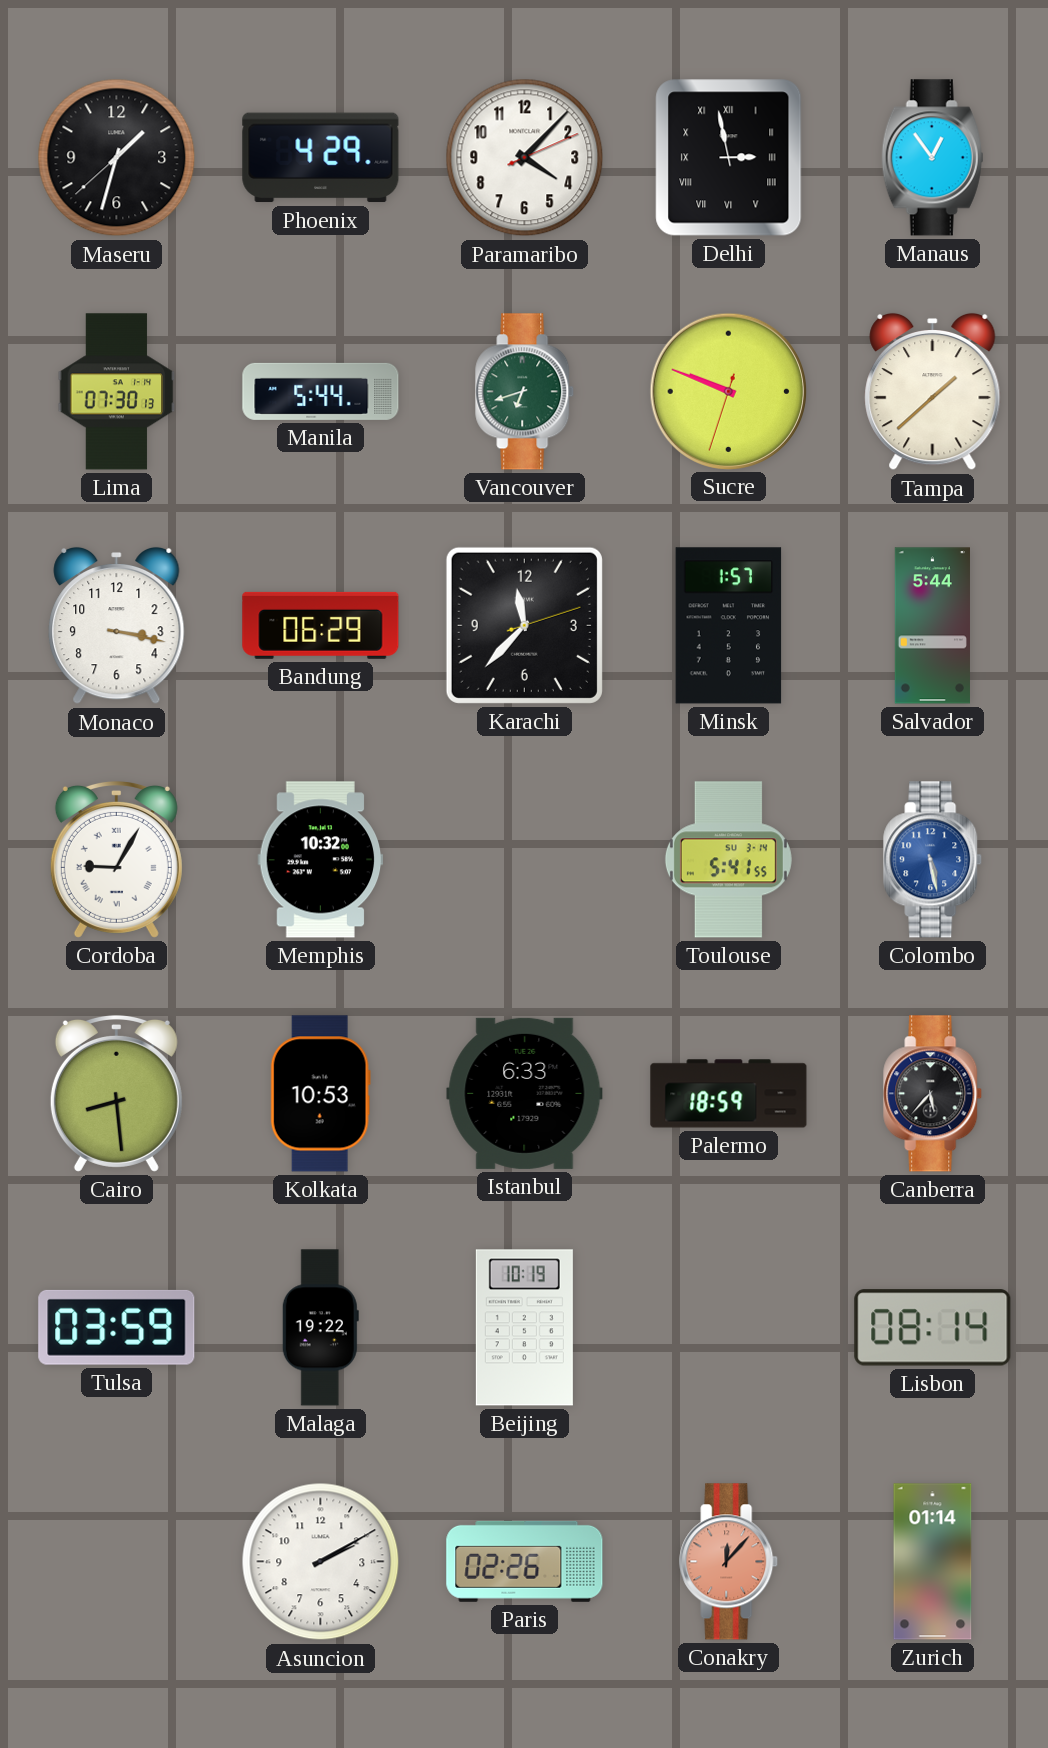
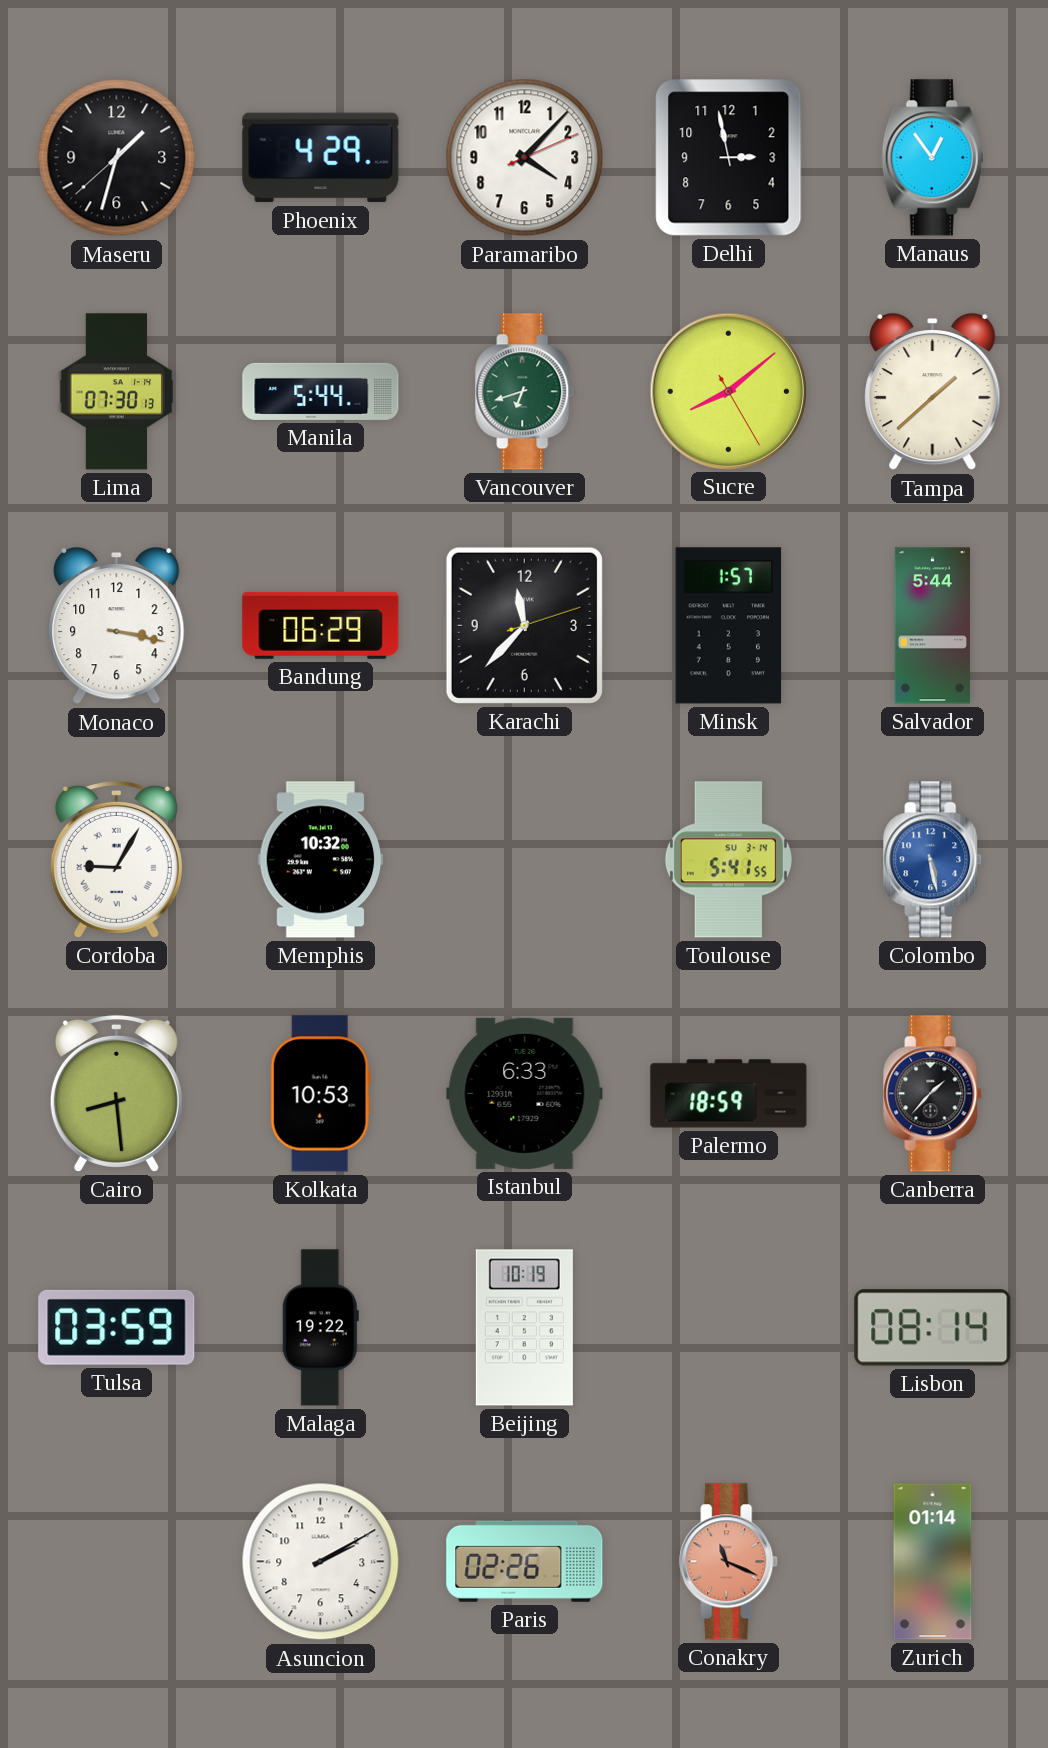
Delhi numerals: Roman -> Arabic (729, 158)
Sucre: 9:48 -> 8:08 (728, 391)
Canberra: 5:37 -> 1:37 (933, 1094)
Conakry: 12:07 -> 11:19 (729, 1562)
